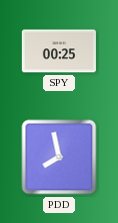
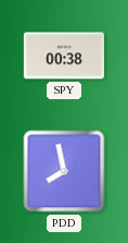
SPY: 00:25 -> 00:38 (64, 56)
